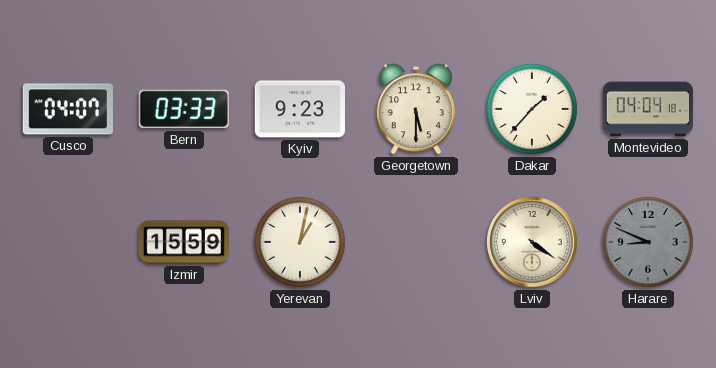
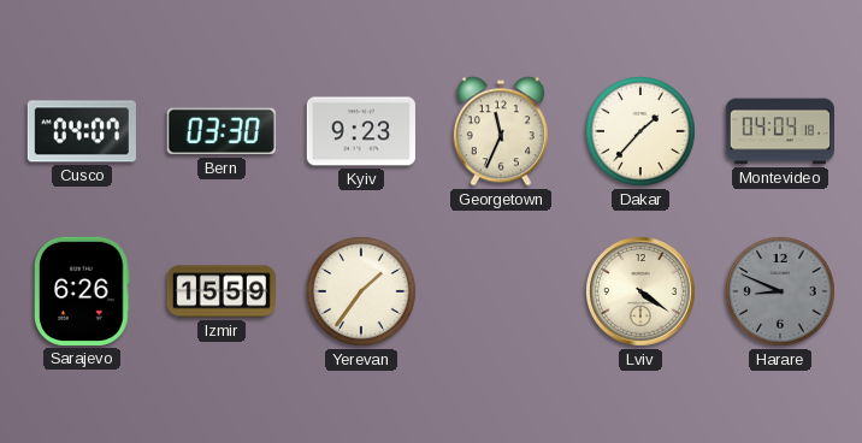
Bern: 03:33 -> 03:30 (222, 131)
Georgetown: 5:30 -> 11:34 (501, 131)
Sarajevo: none -> 6:26 (82, 291)
Yerevan: 1:02 -> 1:36 (361, 291)
